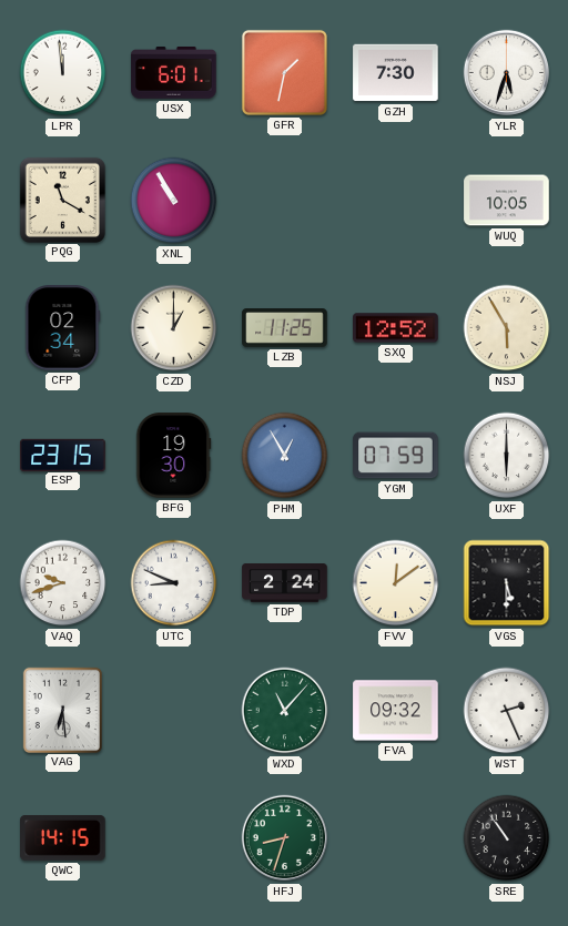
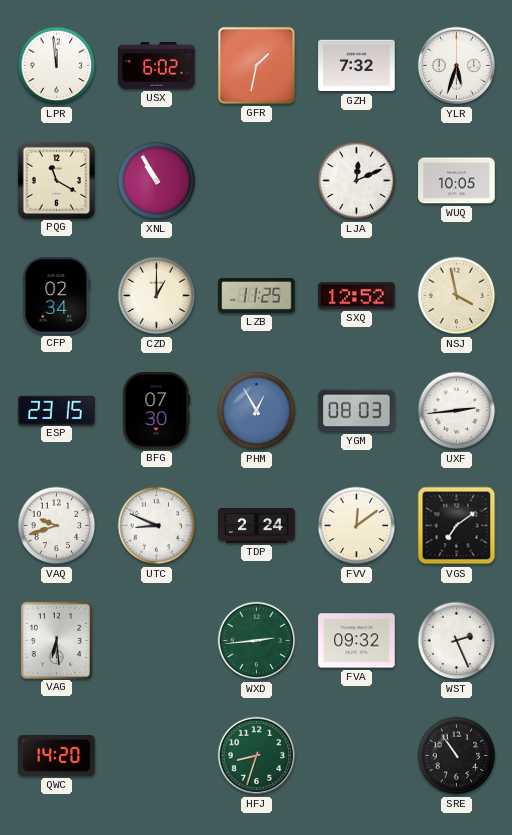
USX: 6:01 -> 6:02 (157, 66)
GZH: 7:30 -> 7:32 (357, 66)
LJA: none -> 12:11 (357, 181)
NSJ: 5:55 -> 3:58 (457, 296)
BFG: 19:30 -> 07:30 (157, 411)
YGM: 07:59 -> 08:03 (357, 411)
UXF: 6:00 -> 2:44 (457, 411)
VGS: 5:30 -> 7:09 (457, 526)
WXD: 11:07 -> 2:44 (257, 641)
QWC: 14:15 -> 14:20 (57, 755)
